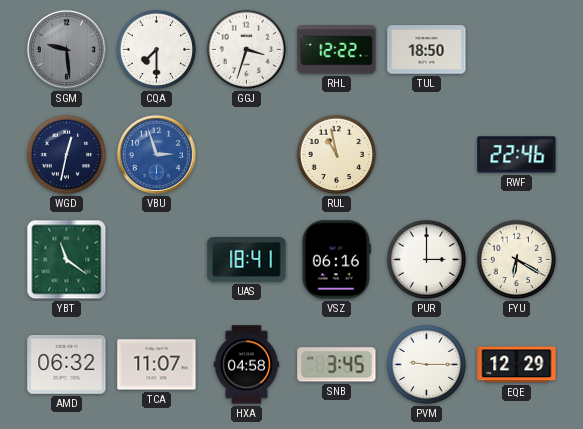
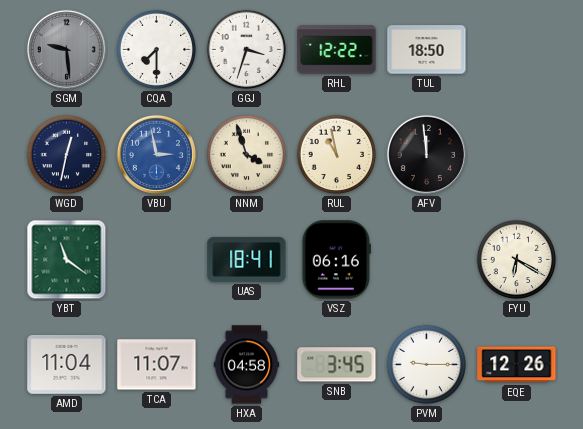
VBU: 2:57 -> 2:58 (156, 154)
NNM: none -> 3:57 (247, 155)
AFV: none -> 11:59 (426, 154)
RWF: 22:46 -> none (517, 155)
PUR: 3:00 -> none (427, 260)
AMD: 06:32 -> 11:04 (67, 365)
EQE: 12:29 -> 12:26 (517, 365)
